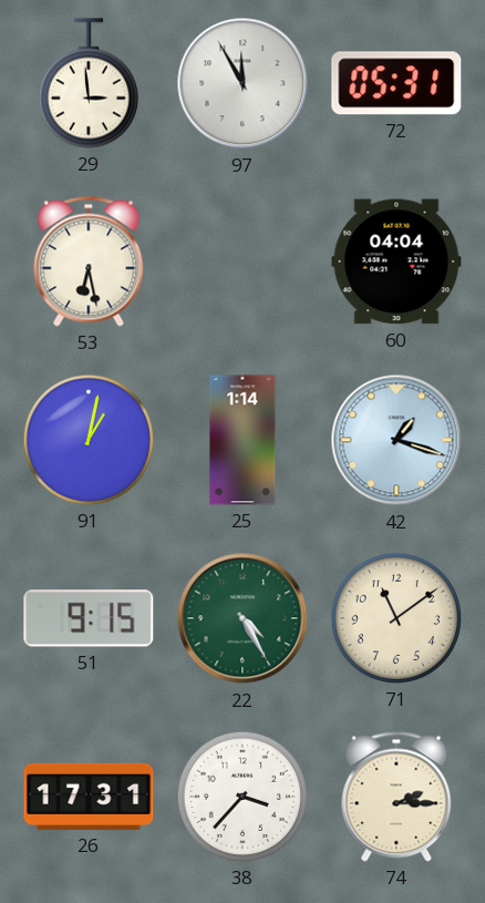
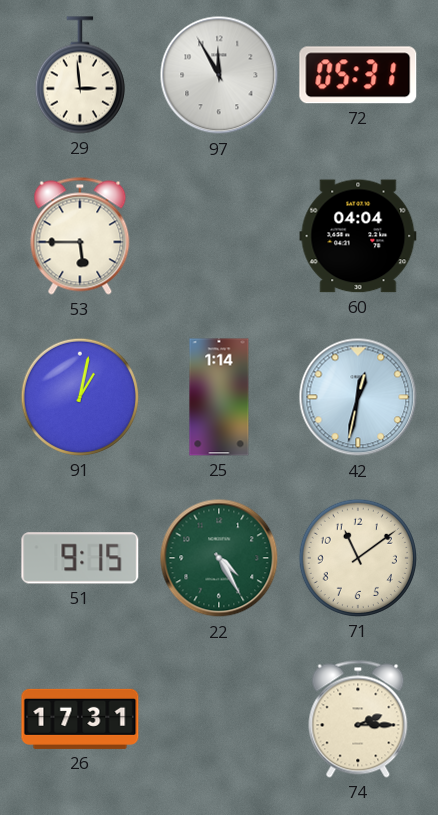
53: 6:28 -> 5:45 (80, 236)
42: 1:18 -> 12:32 (358, 397)
38: 3:37 -> none (242, 797)
